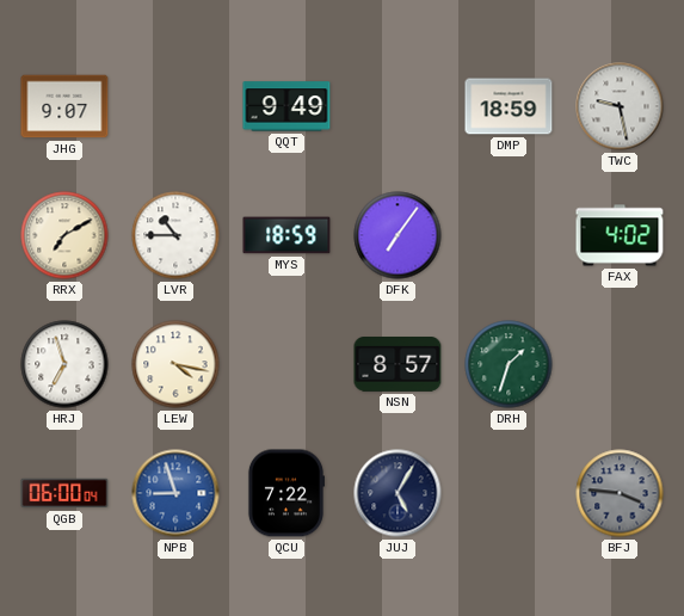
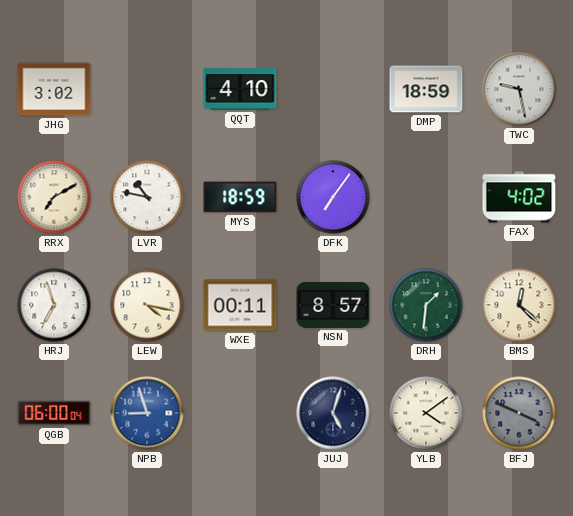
JHG: 9:07 -> 3:02 (54, 89)
QQT: 9:49 -> 4:10 (240, 89)
LVR: 10:45 -> 10:47 (147, 197)
WXE: none -> 00:11 (240, 305)
DRH: 1:33 -> 1:31 (426, 305)
BMS: none -> 12:22 (519, 305)
QCU: 7:22 -> none (285, 493)
JUJ: 5:05 -> 5:03 (333, 413)
YLB: none -> 4:09 (426, 413)
BFJ: 3:46 -> 3:49 (519, 413)
